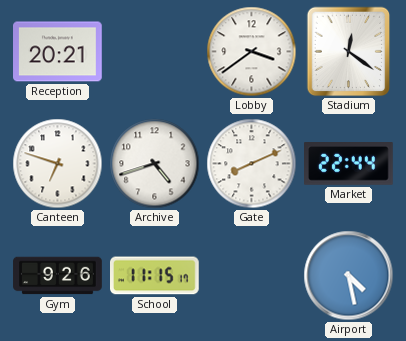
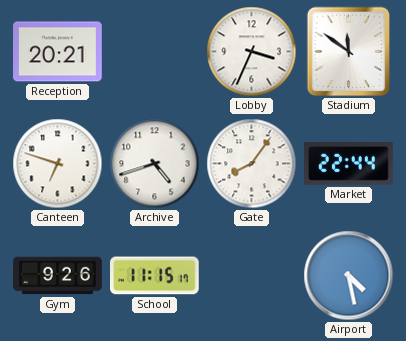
Lobby: 3:39 -> 3:34 (252, 52)
Stadium: 12:21 -> 11:51 (349, 52)
Gate: 8:11 -> 8:06 (252, 164)
